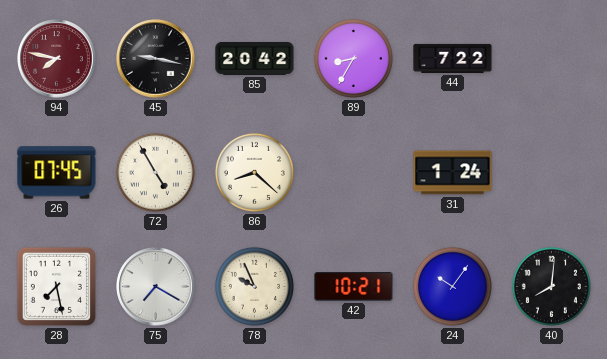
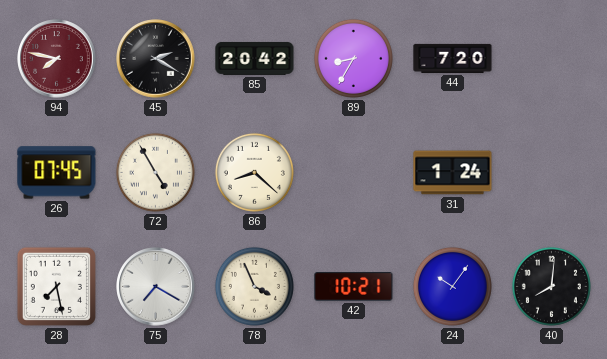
45: 9:17 -> 2:20 (156, 59)
44: 7:22 -> 7:20 (453, 58)
78: 9:56 -> 3:56 (254, 286)
